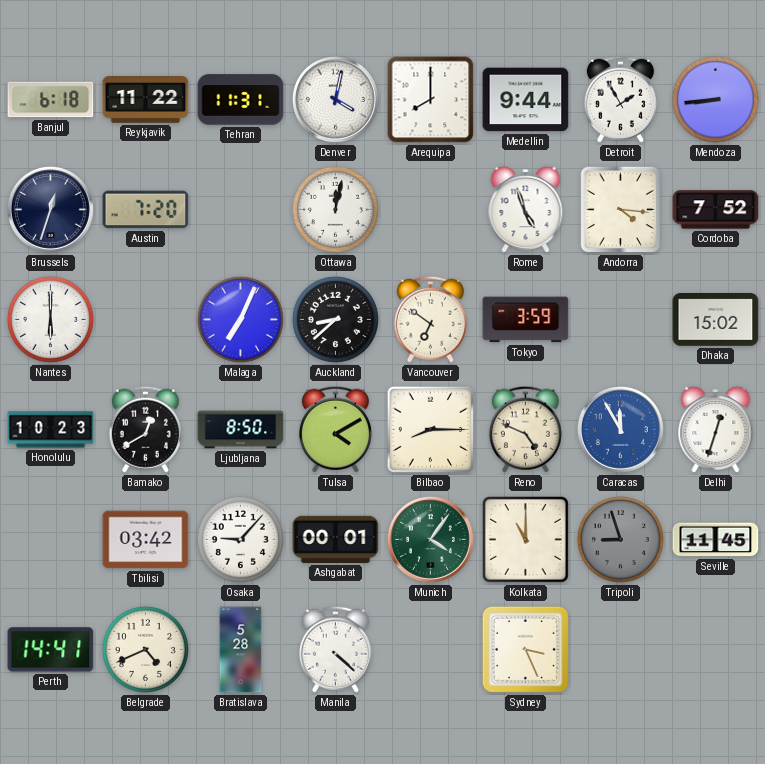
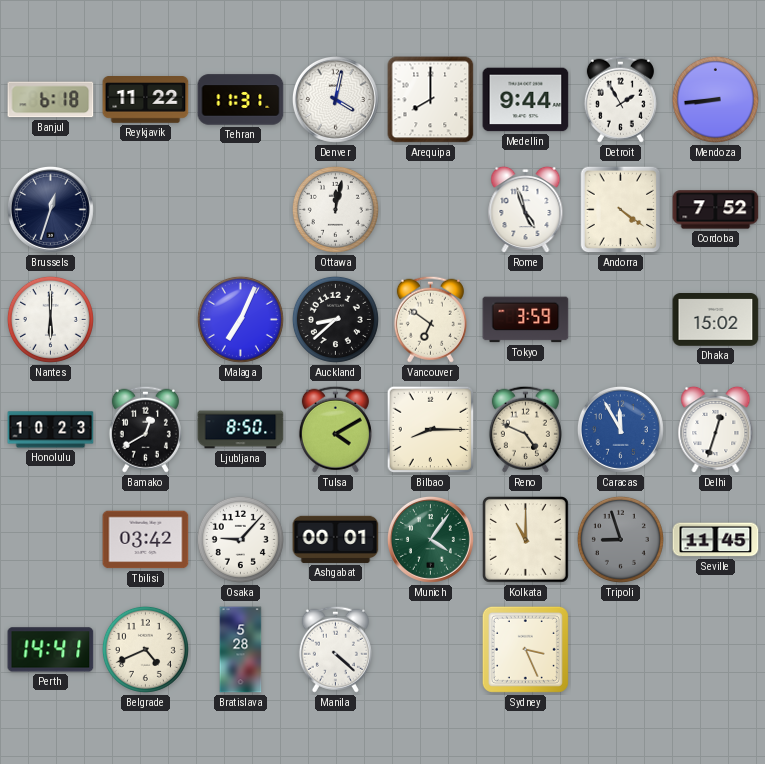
Austin: 7:20 -> none (146, 210)
Andorra: 4:16 -> 4:21 (621, 210)
